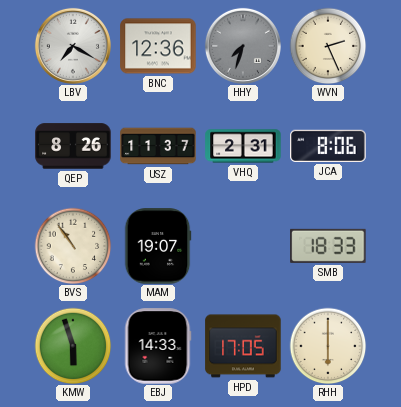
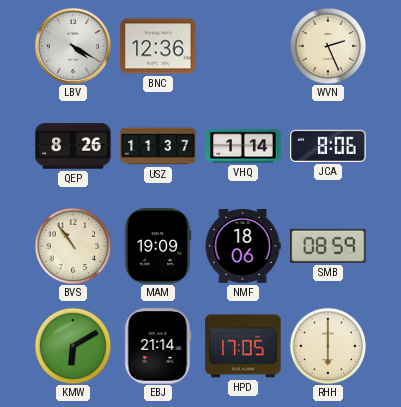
LBV: 7:20 -> 4:20 (73, 46)
HHY: 7:33 -> none (243, 46)
VHQ: 2:31 -> 1:14 (243, 146)
MAM: 19:07 -> 19:09 (158, 246)
NMF: none -> 18:06 (243, 247)
SMB: 18:33 -> 08:59 (328, 246)
KMW: 5:57 -> 6:10 (73, 346)
EBJ: 14:33 -> 21:14 (158, 346)
